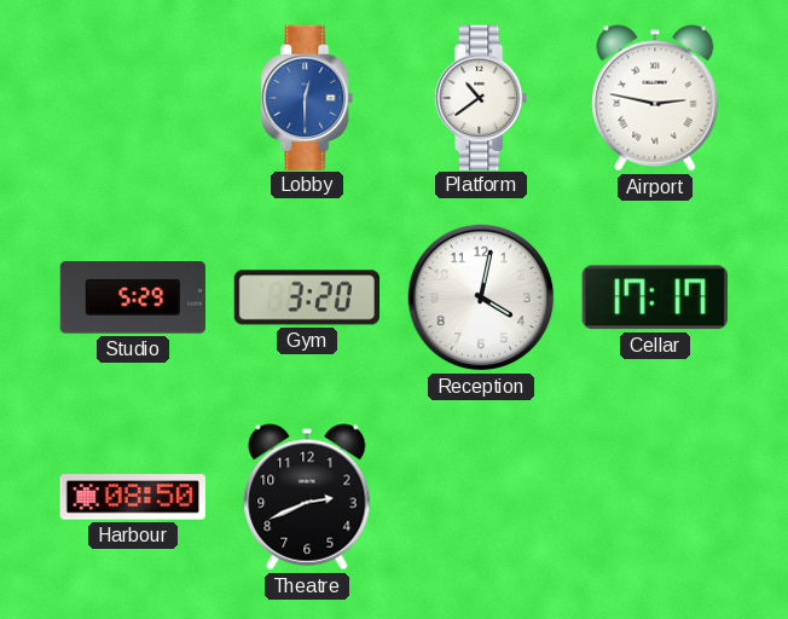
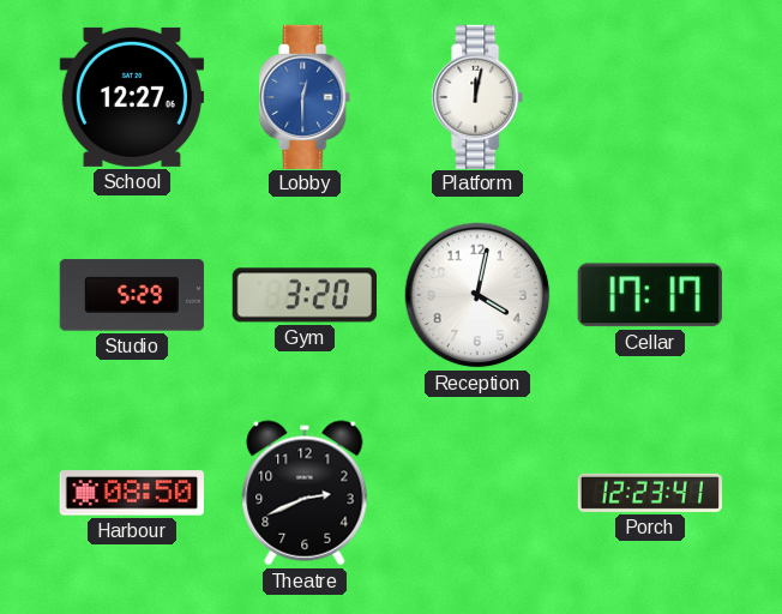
School: none -> 12:27 (131, 97)
Platform: 10:39 -> 12:02 (477, 96)
Airport: 2:47 -> none (655, 98)
Porch: none -> 12:23 (649, 493)
